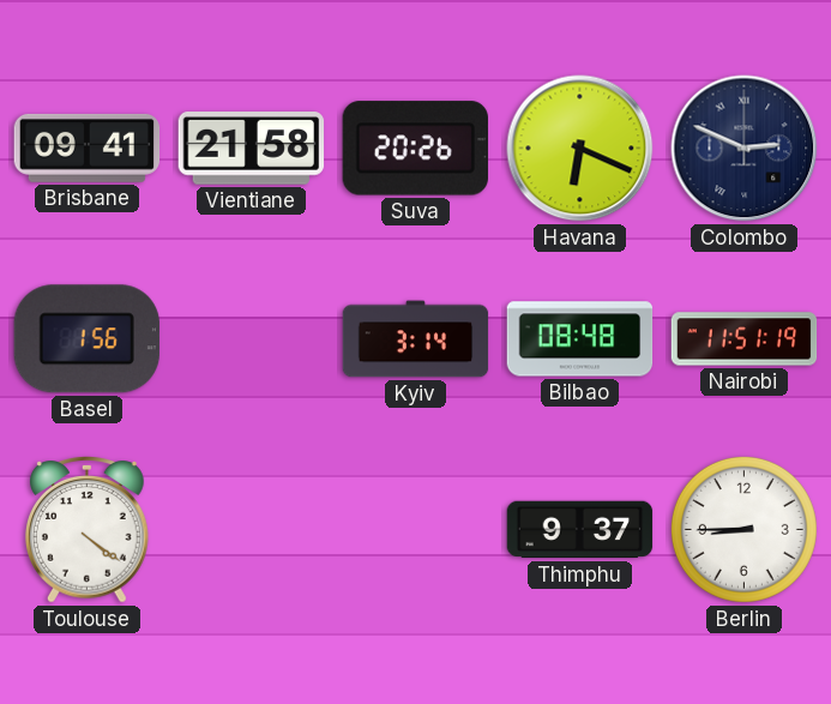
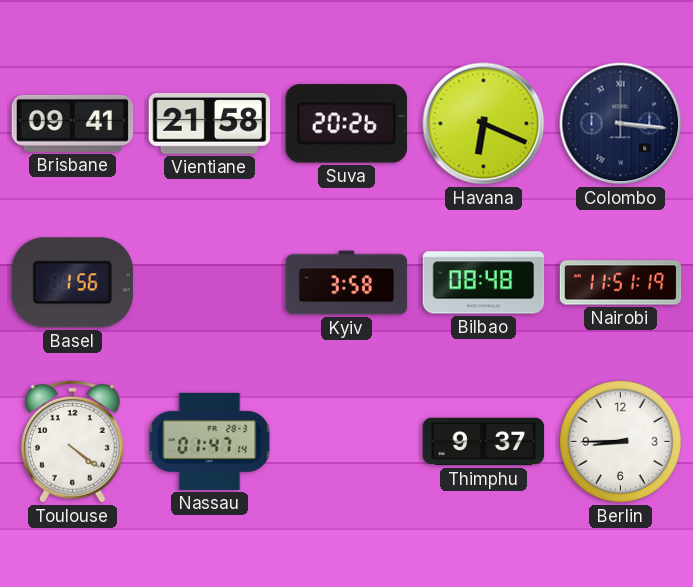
Colombo: 2:49 -> 3:16 (621, 124)
Kyiv: 3:14 -> 3:58 (347, 283)
Nassau: none -> 01:47 (210, 441)
